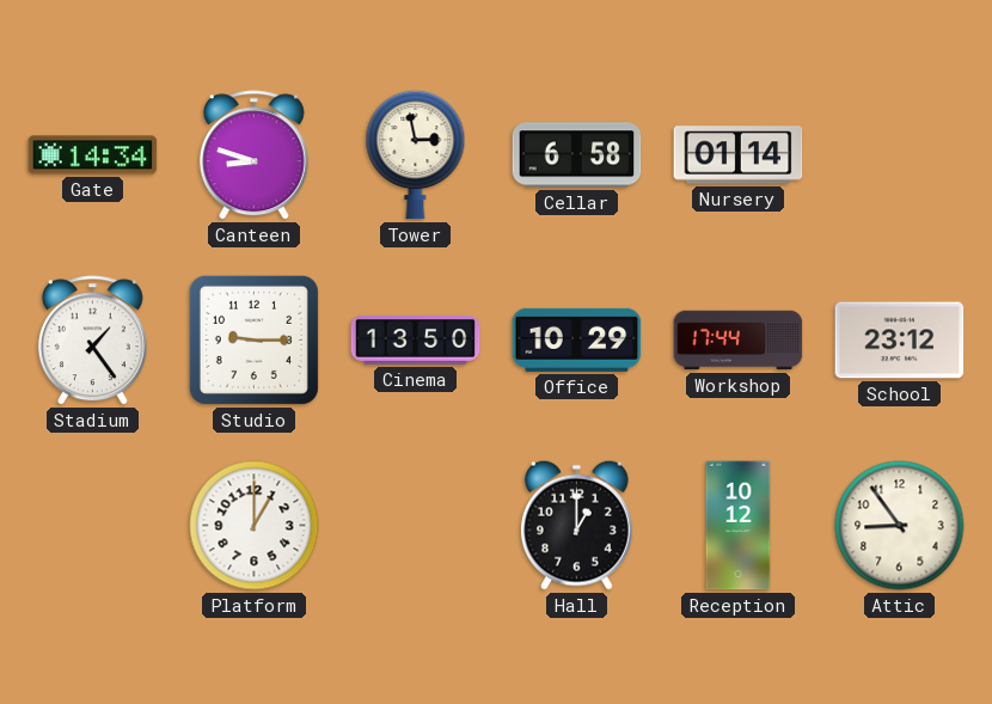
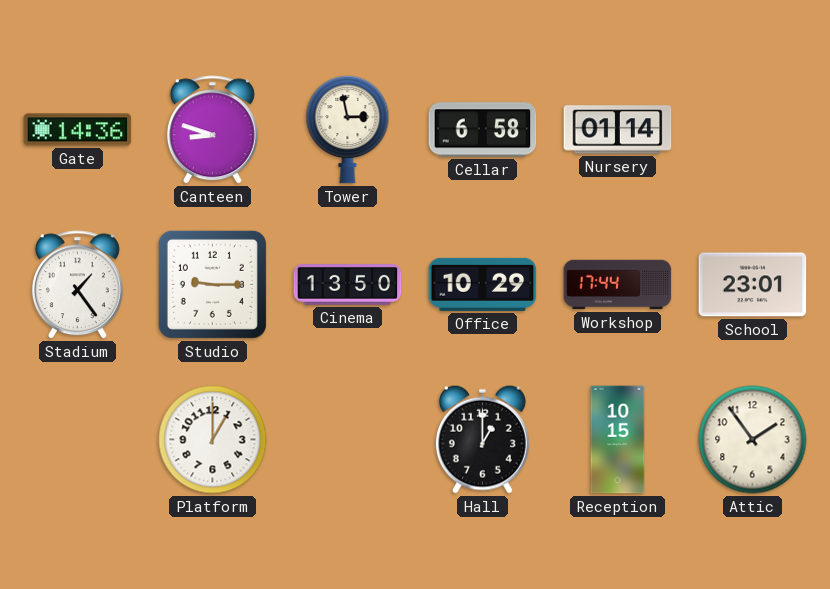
Gate: 14:34 -> 14:36 (78, 130)
School: 23:12 -> 23:01 (753, 285)
Reception: 10:12 -> 10:15 (618, 440)
Attic: 8:54 -> 1:54 (753, 440)
